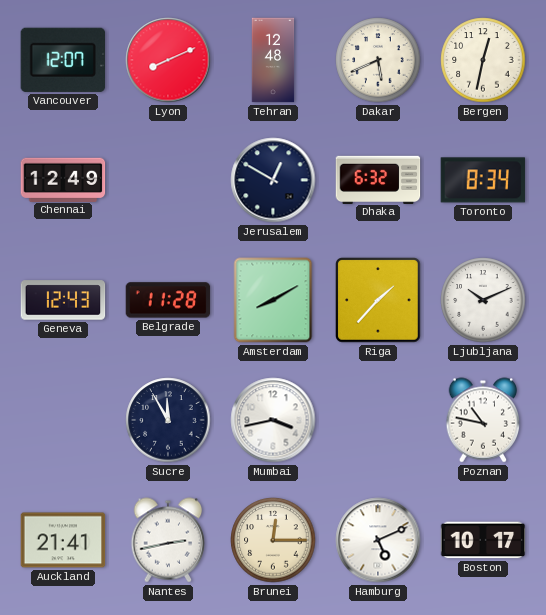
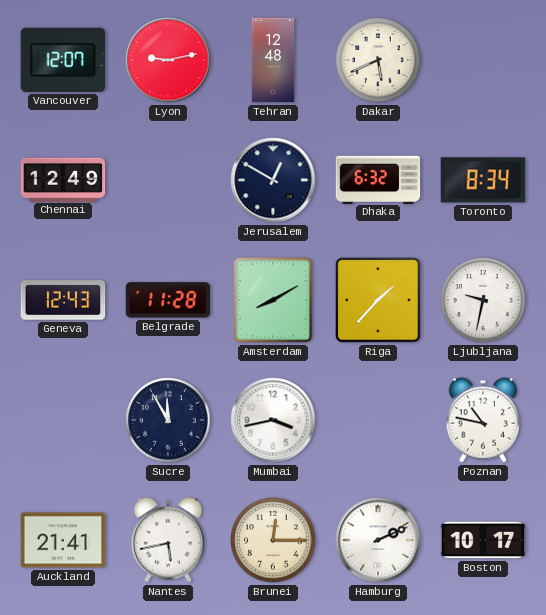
Lyon: 8:11 -> 9:13 (168, 60)
Bergen: 12:32 -> none (483, 60)
Ljubljana: 10:11 -> 9:32 (483, 300)
Nantes: 2:43 -> 5:43 (168, 540)
Hamburg: 5:11 -> 2:11 (378, 540)
